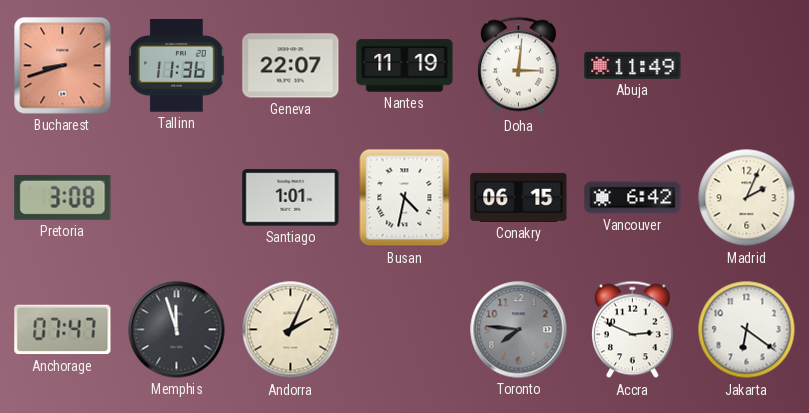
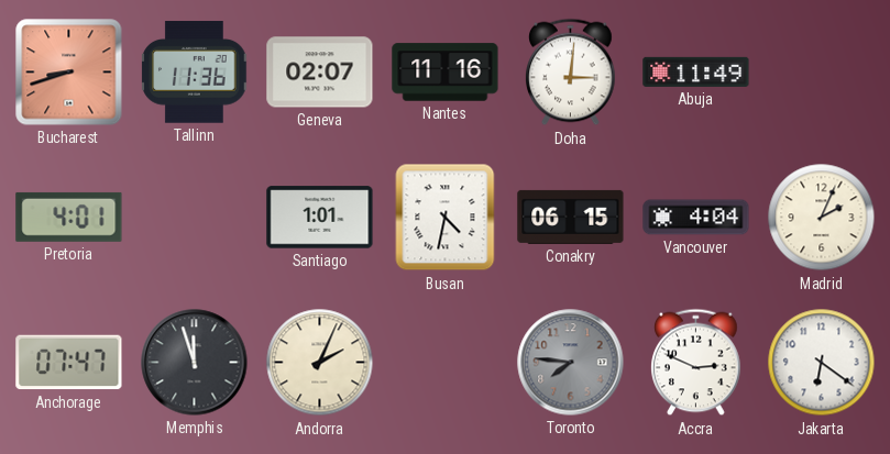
Geneva: 22:07 -> 02:07 (320, 73)
Nantes: 11:19 -> 11:16 (446, 73)
Pretoria: 3:08 -> 4:01 (69, 217)
Vancouver: 6:42 -> 4:04 (696, 218)
